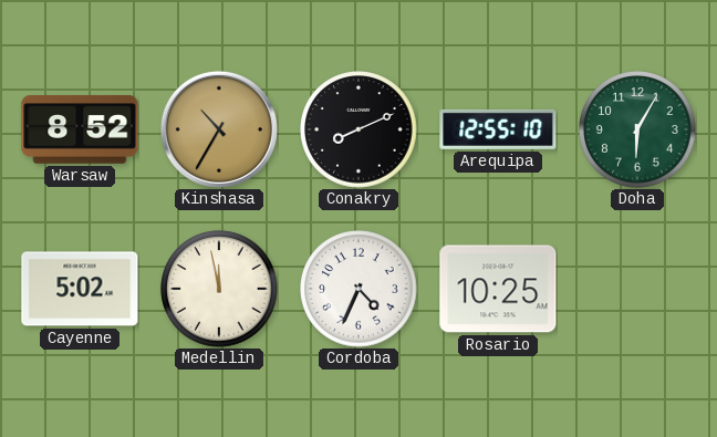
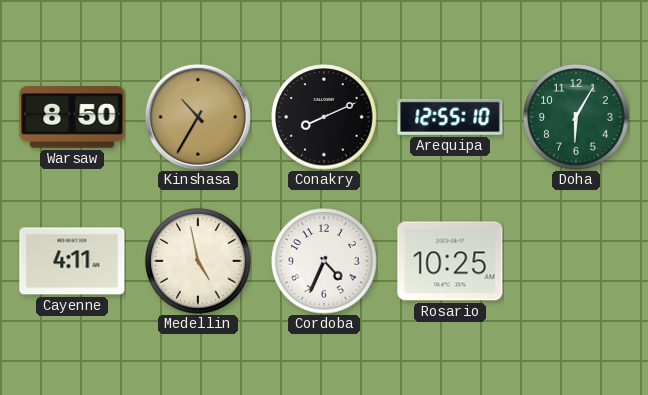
Warsaw: 8:52 -> 8:50 (72, 117)
Cayenne: 5:02 -> 4:11 (72, 261)
Medellin: 11:58 -> 4:58 (198, 261)
